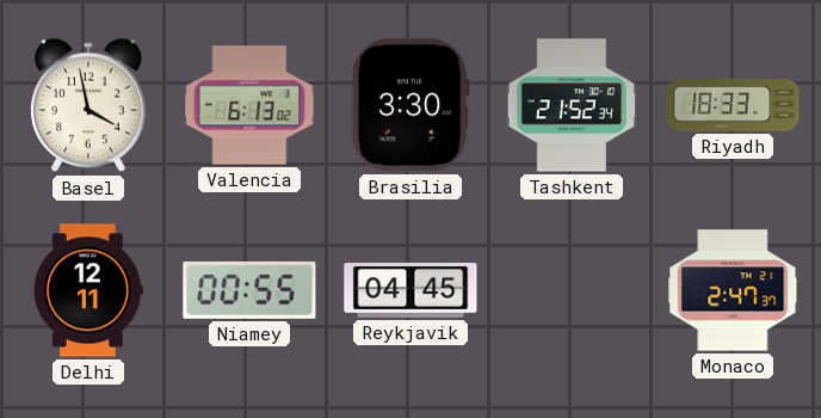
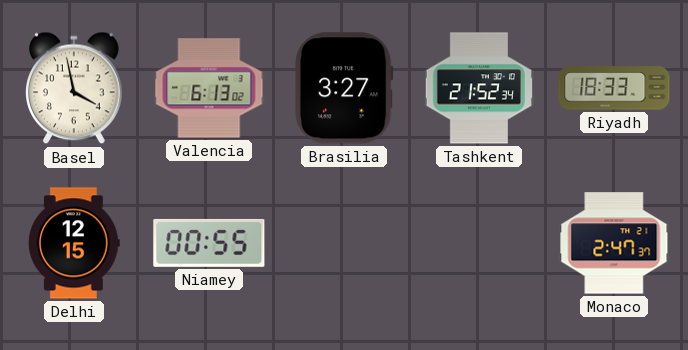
Brasilia: 3:30 -> 3:27 (344, 88)
Delhi: 12:11 -> 12:15 (74, 243)
Reykjavik: 04:45 -> none (410, 291)
